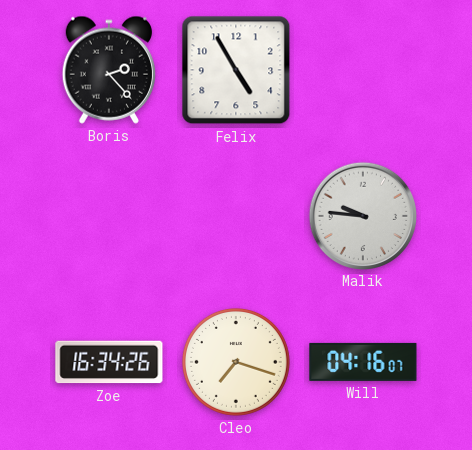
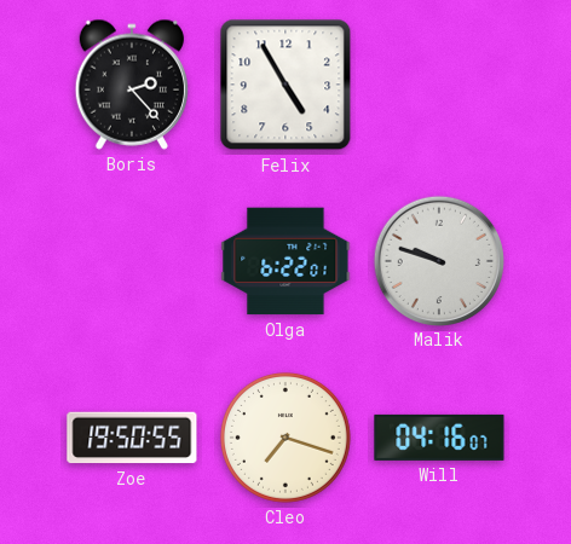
Olga: none -> 6:22 (285, 261)
Malik: 9:46 -> 9:48 (438, 260)
Zoe: 16:34 -> 19:50 (132, 438)
